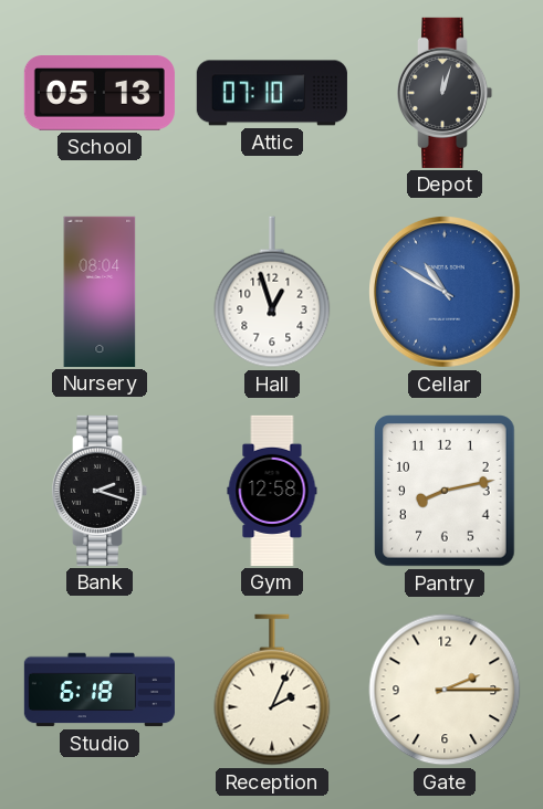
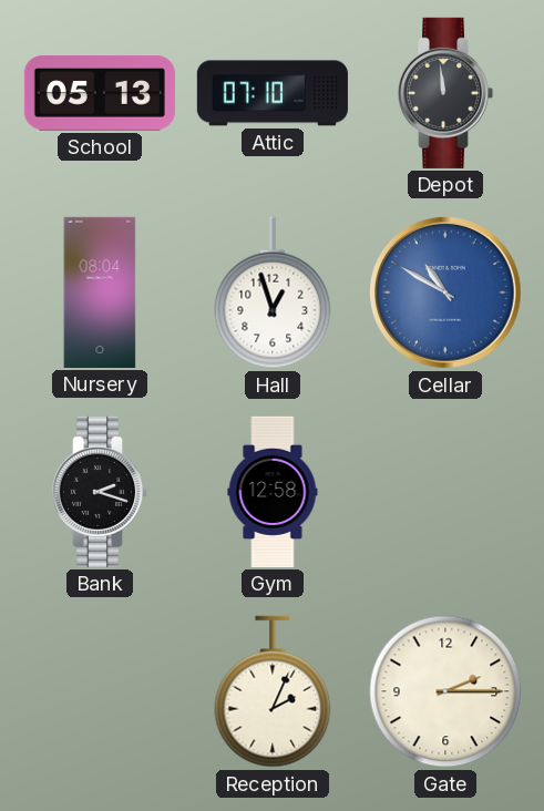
Depot: 12:03 -> 11:59 (445, 93)
Pantry: 8:13 -> none (446, 491)
Studio: 6:18 -> none (100, 690)
